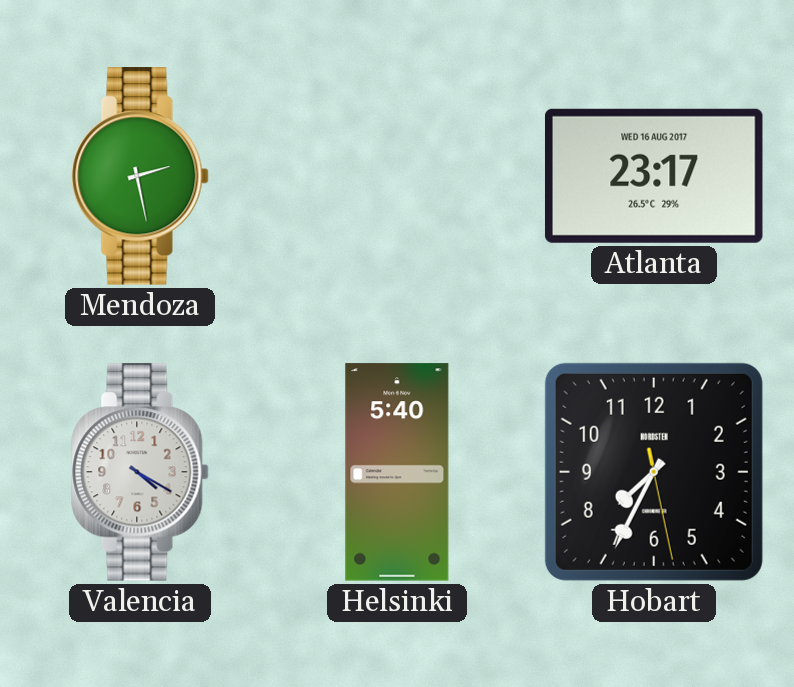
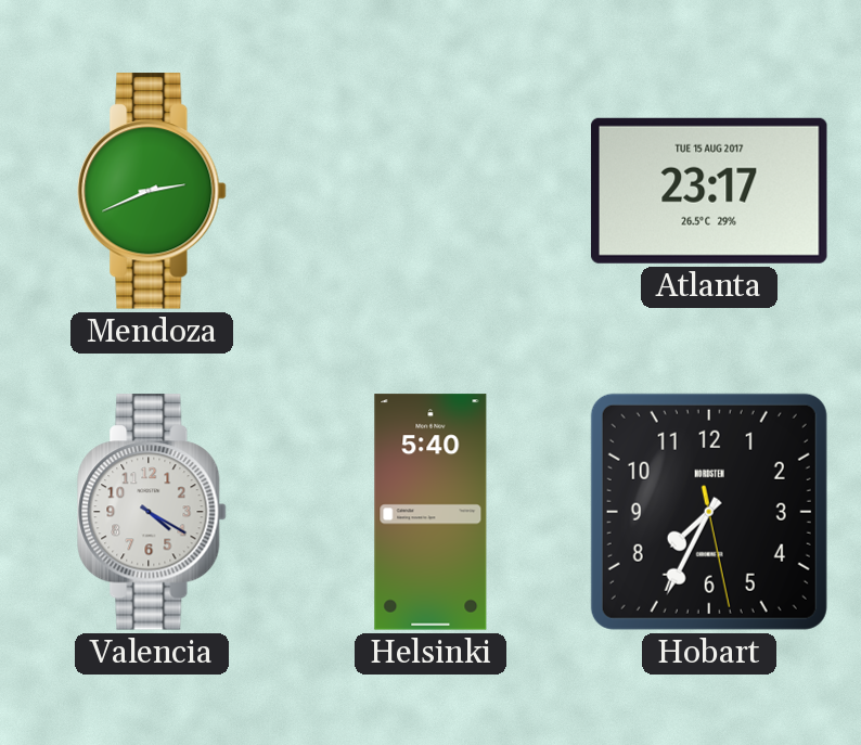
Mendoza: 2:28 -> 2:41 (152, 191)
Atlanta date: WED 16 AUG 2017 -> TUE 15 AUG 2017 (709, 191)
